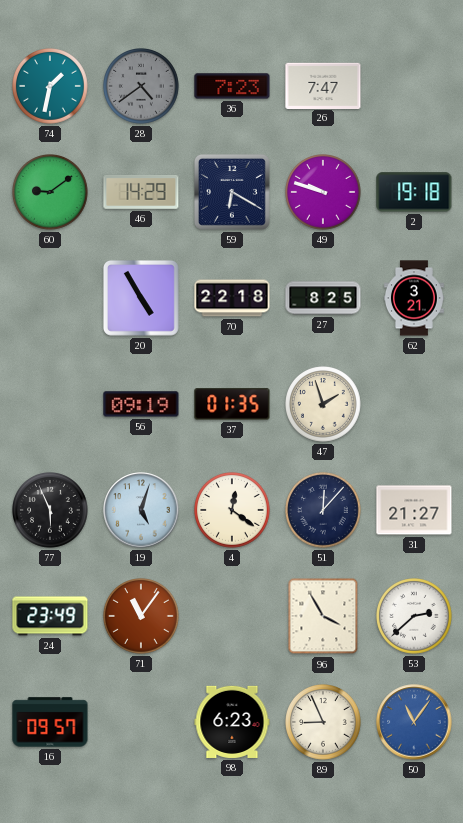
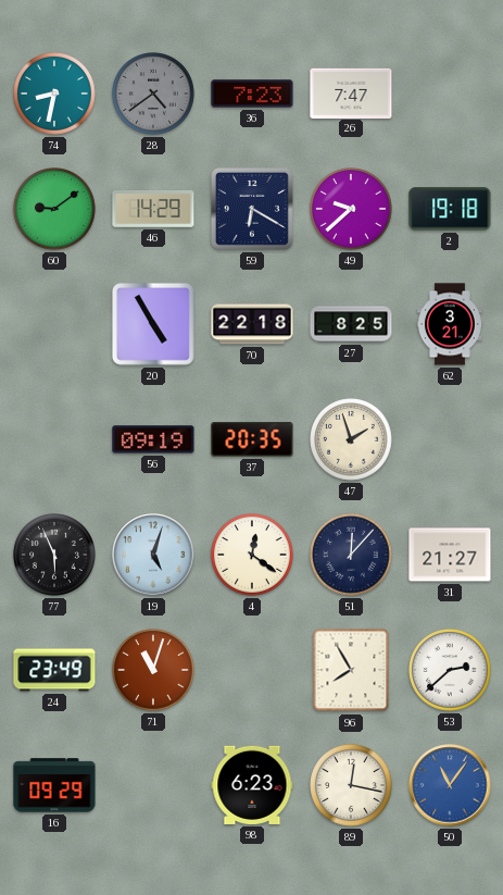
74: 1:32 -> 8:32 (55, 95)
49: 9:48 -> 9:38 (352, 210)
37: 01:35 -> 20:35 (252, 439)
71: 11:06 -> 11:03 (154, 671)
96: 3:55 -> 7:55 (351, 670)
16: 09:57 -> 09:29 (54, 785)
89: 8:56 -> 12:17 (352, 786)
